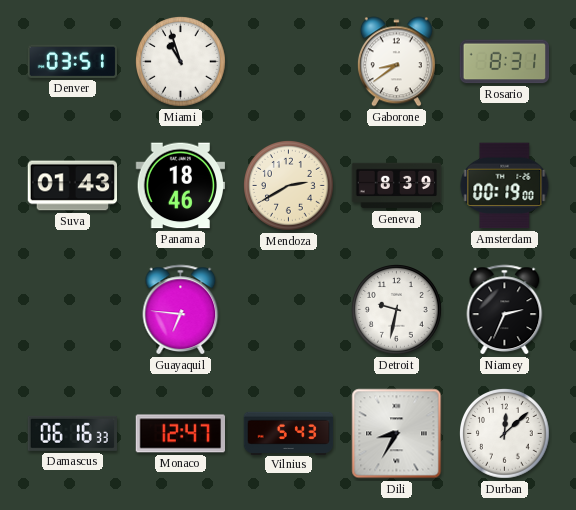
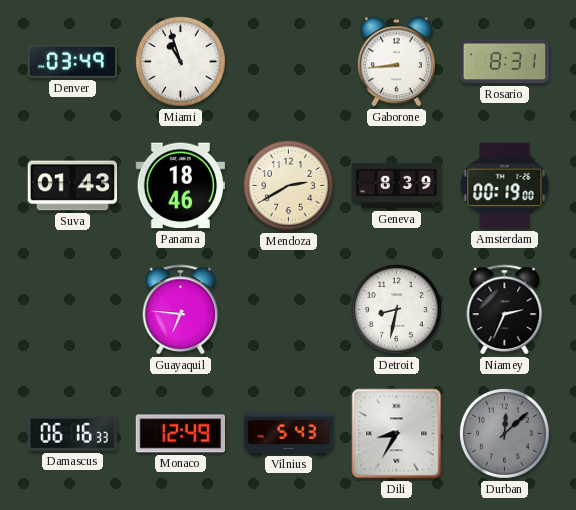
Denver: 03:51 -> 03:49 (72, 61)
Gaborone: 8:39 -> 8:44 (396, 62)
Detroit: 9:32 -> 8:32 (397, 310)
Monaco: 12:47 -> 12:49 (180, 434)
Durban dial: white -> grey (505, 434)
